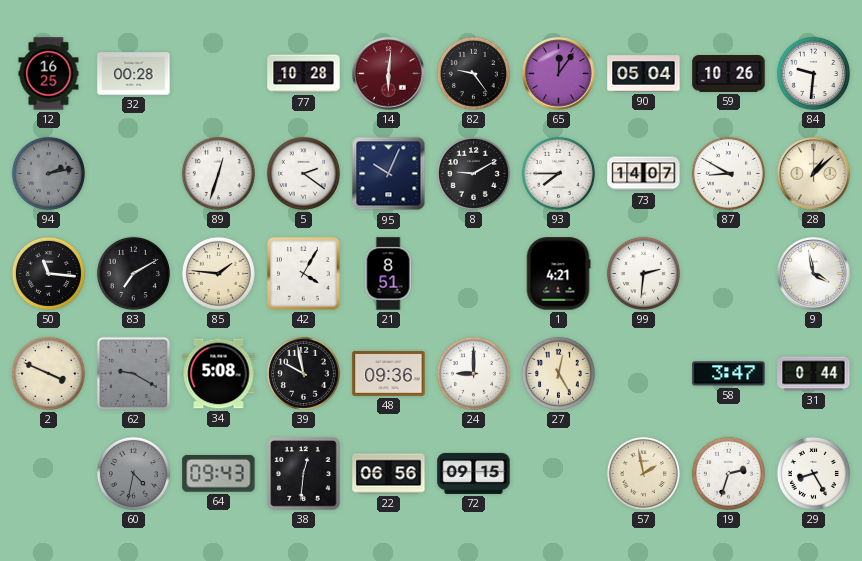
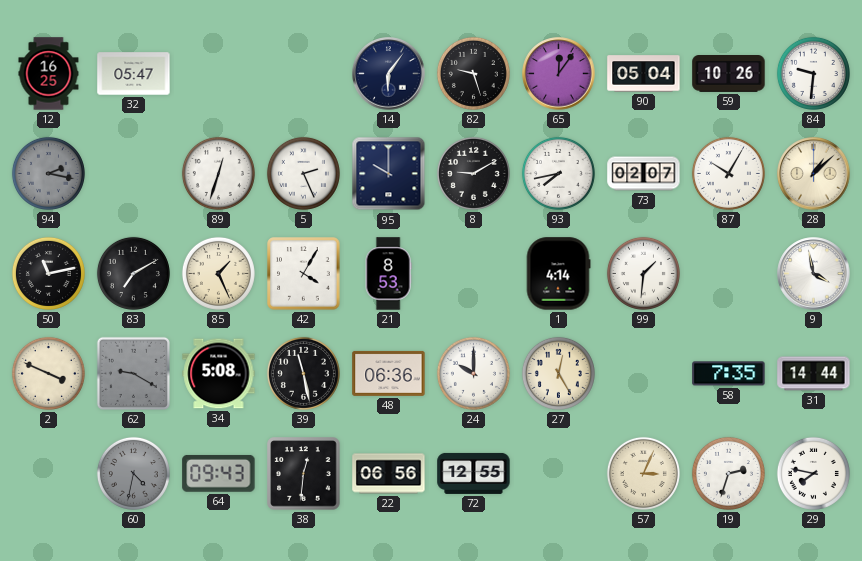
32: 00:28 -> 05:47 (134, 74)
77: 10:28 -> none (304, 74)
14: 6:01 -> 6:06 (389, 74)
14 dial: burgundy -> navy (389, 74)
82: 9:24 -> 9:27 (473, 73)
94: 2:13 -> 2:17 (48, 173)
5: 2:21 -> 2:26 (303, 173)
95: 10:04 -> 10:00 (389, 174)
93: 7:45 -> 7:43 (558, 173)
73: 14:07 -> 02:07 (644, 174)
87: 8:50 -> 10:05 (728, 173)
50: 11:16 -> 11:13 (48, 273)
85: 1:46 -> 1:26 (218, 273)
21: 8:51 -> 8:53 (388, 274)
1: 4:21 -> 4:14 (558, 274)
99: 2:31 -> 1:31 (643, 273)
39: 9:58 -> 11:28 (303, 373)
48: 09:36 -> 06:36 (389, 373)
24: 9:00 -> 10:00 (473, 373)
58: 3:47 -> 7:35 (729, 374)
31: 0:44 -> 14:44 (814, 374)
72: 09:15 -> 12:55 (474, 473)
57: 1:58 -> 3:04 (643, 473)
29: 8:25 -> 7:47 (813, 473)
